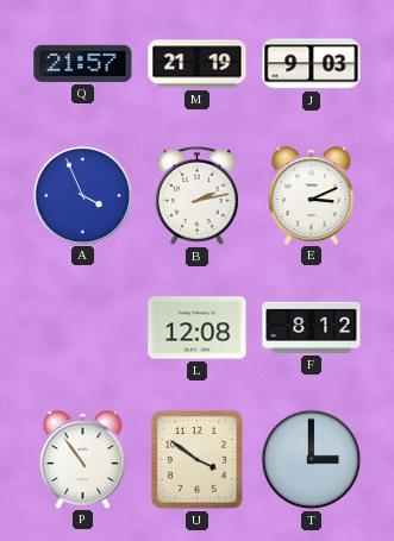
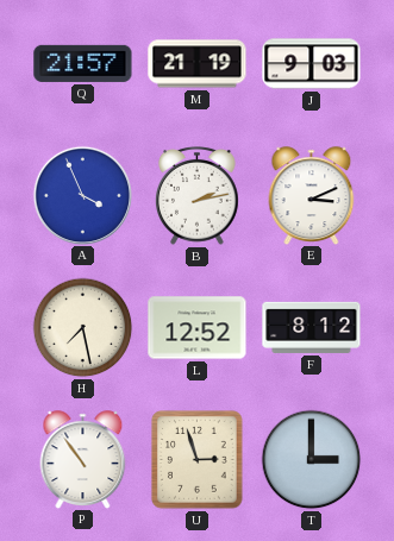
H: none -> 7:28 (83, 328)
L: 12:08 -> 12:52 (198, 328)
U: 3:51 -> 2:57 (198, 460)
